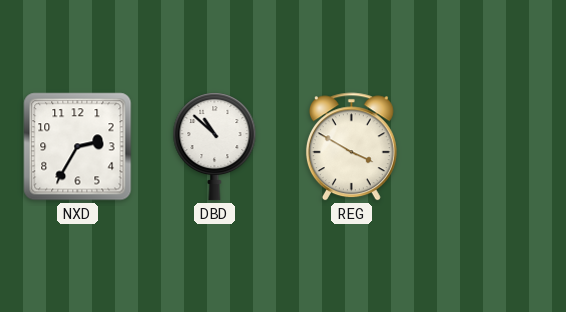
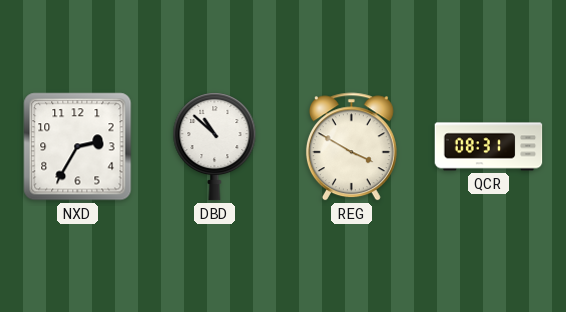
QCR: none -> 08:31 (489, 147)
